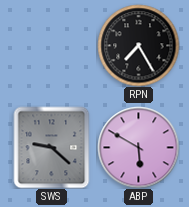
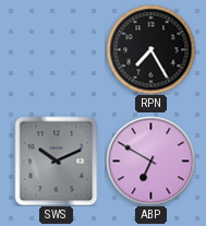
SWS: 9:22 -> 10:11 (57, 160)
ABP: 5:50 -> 6:50 (150, 160)
